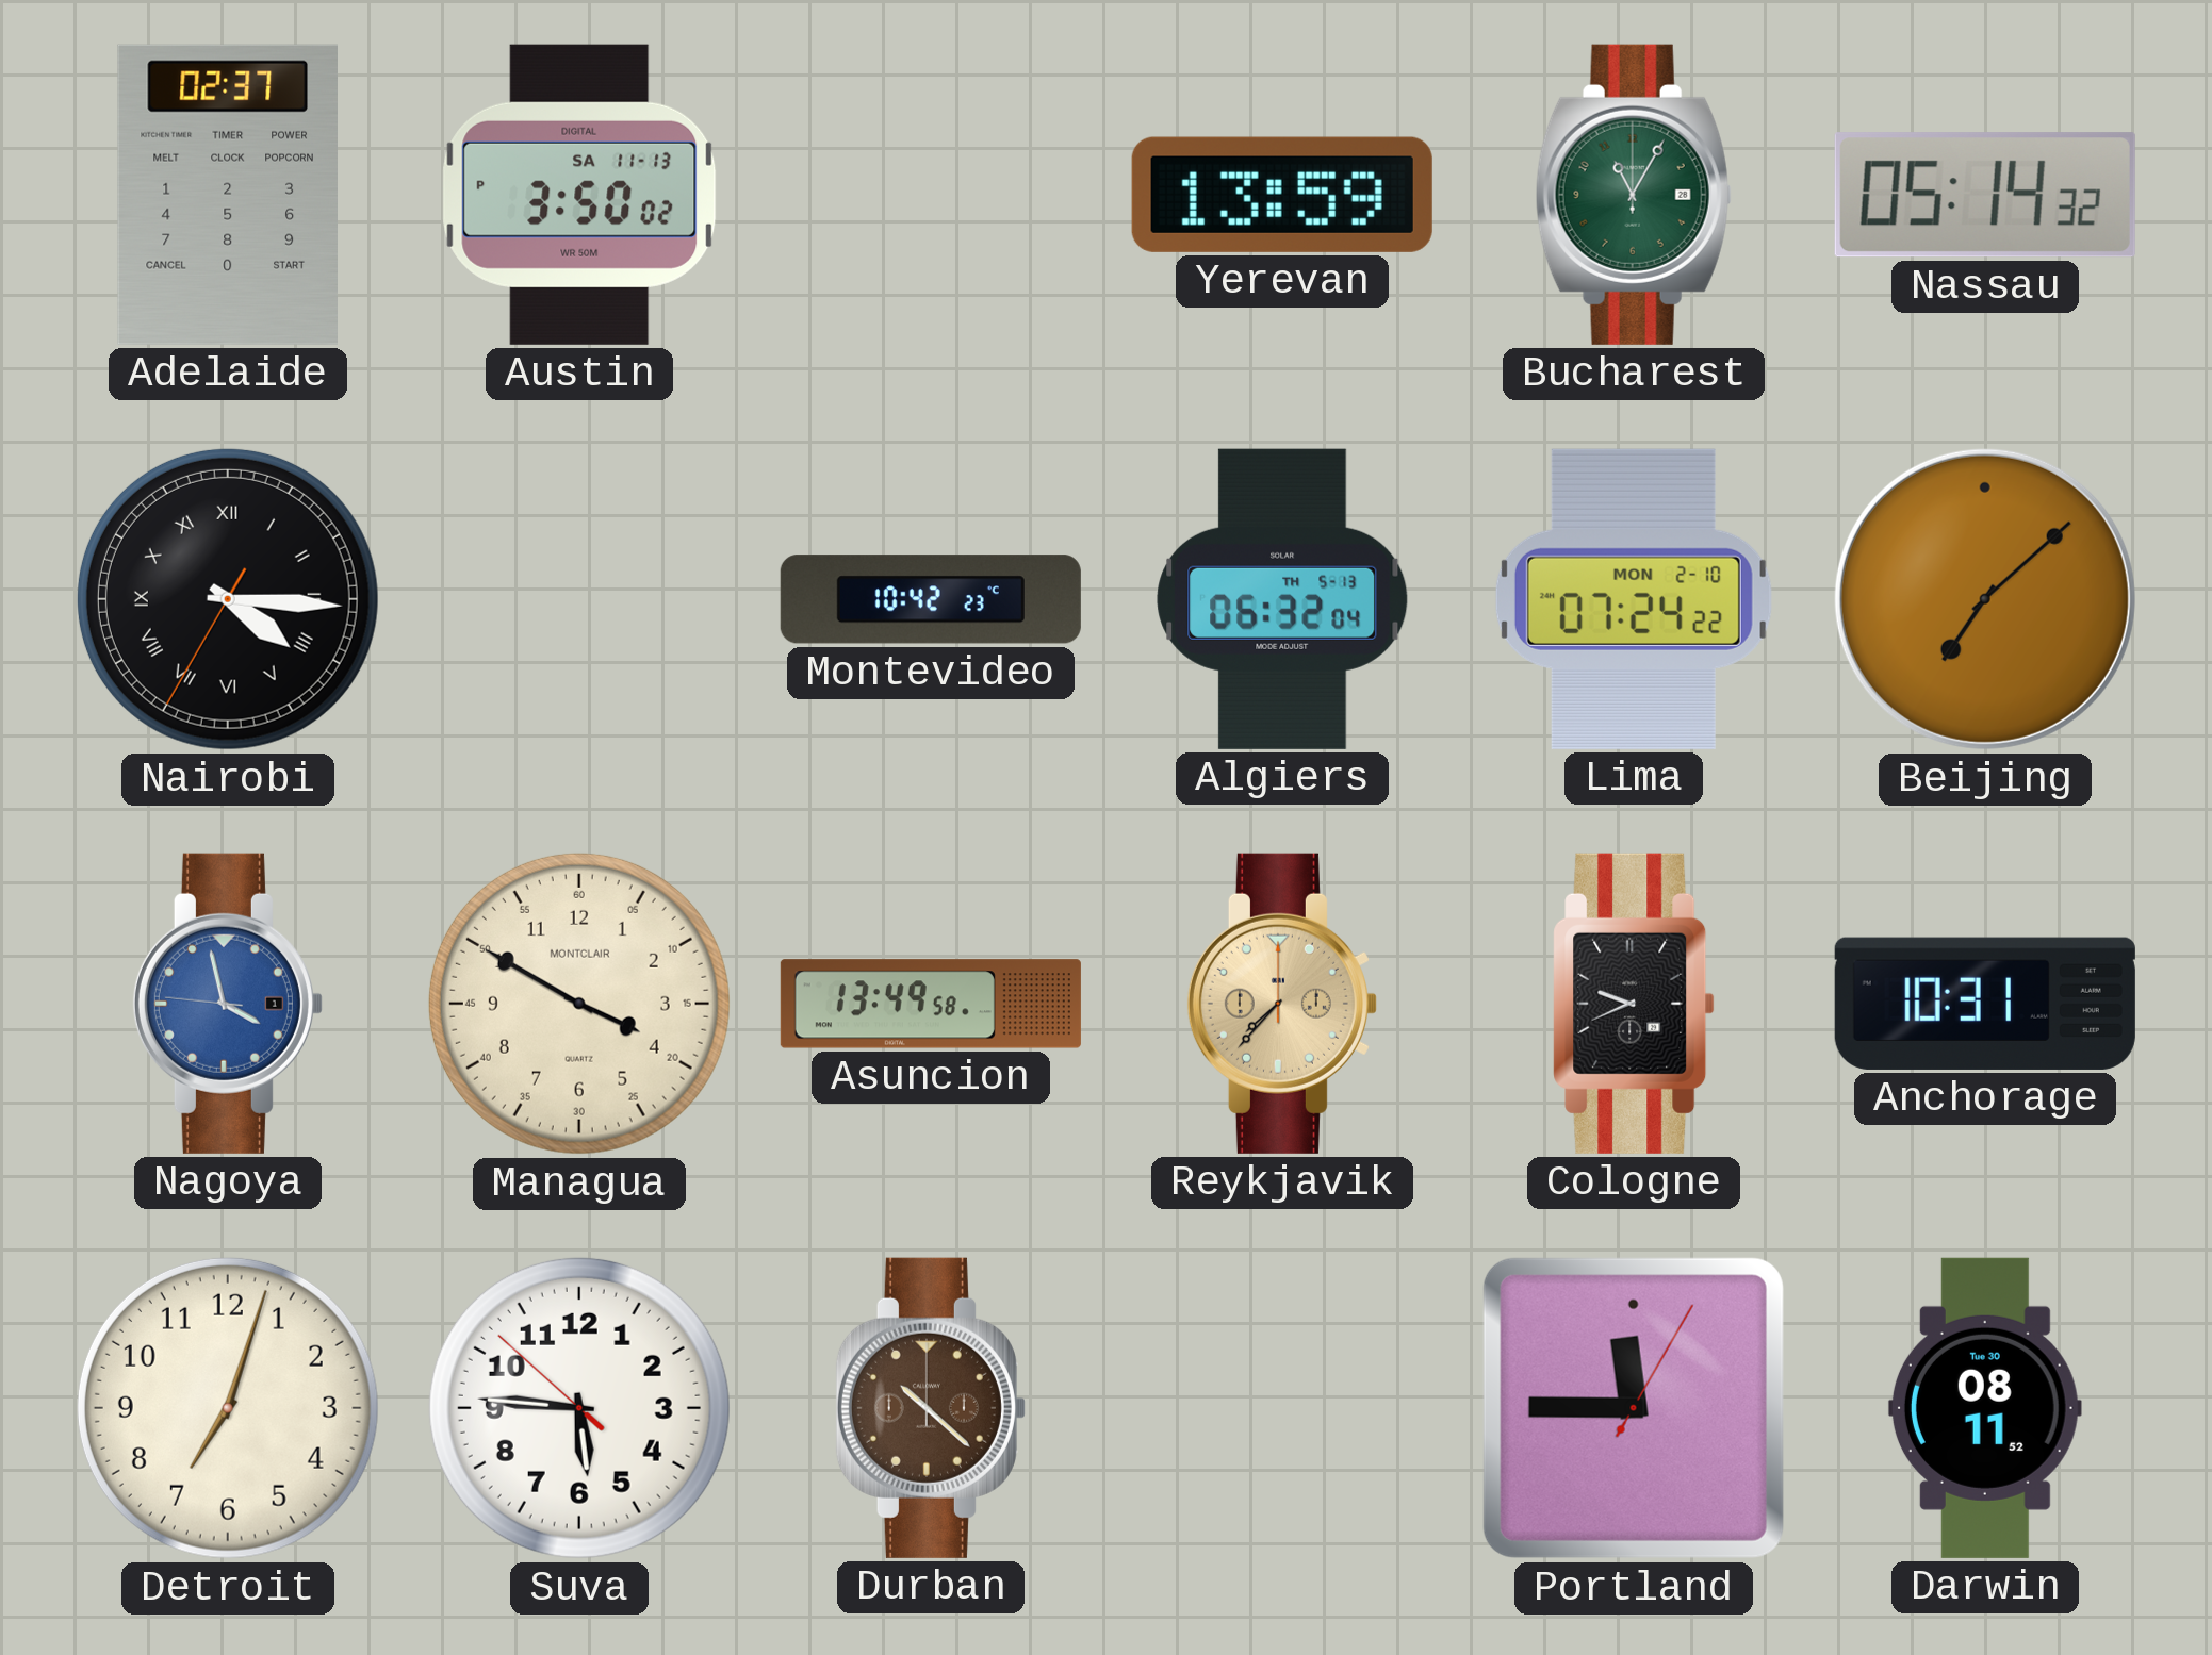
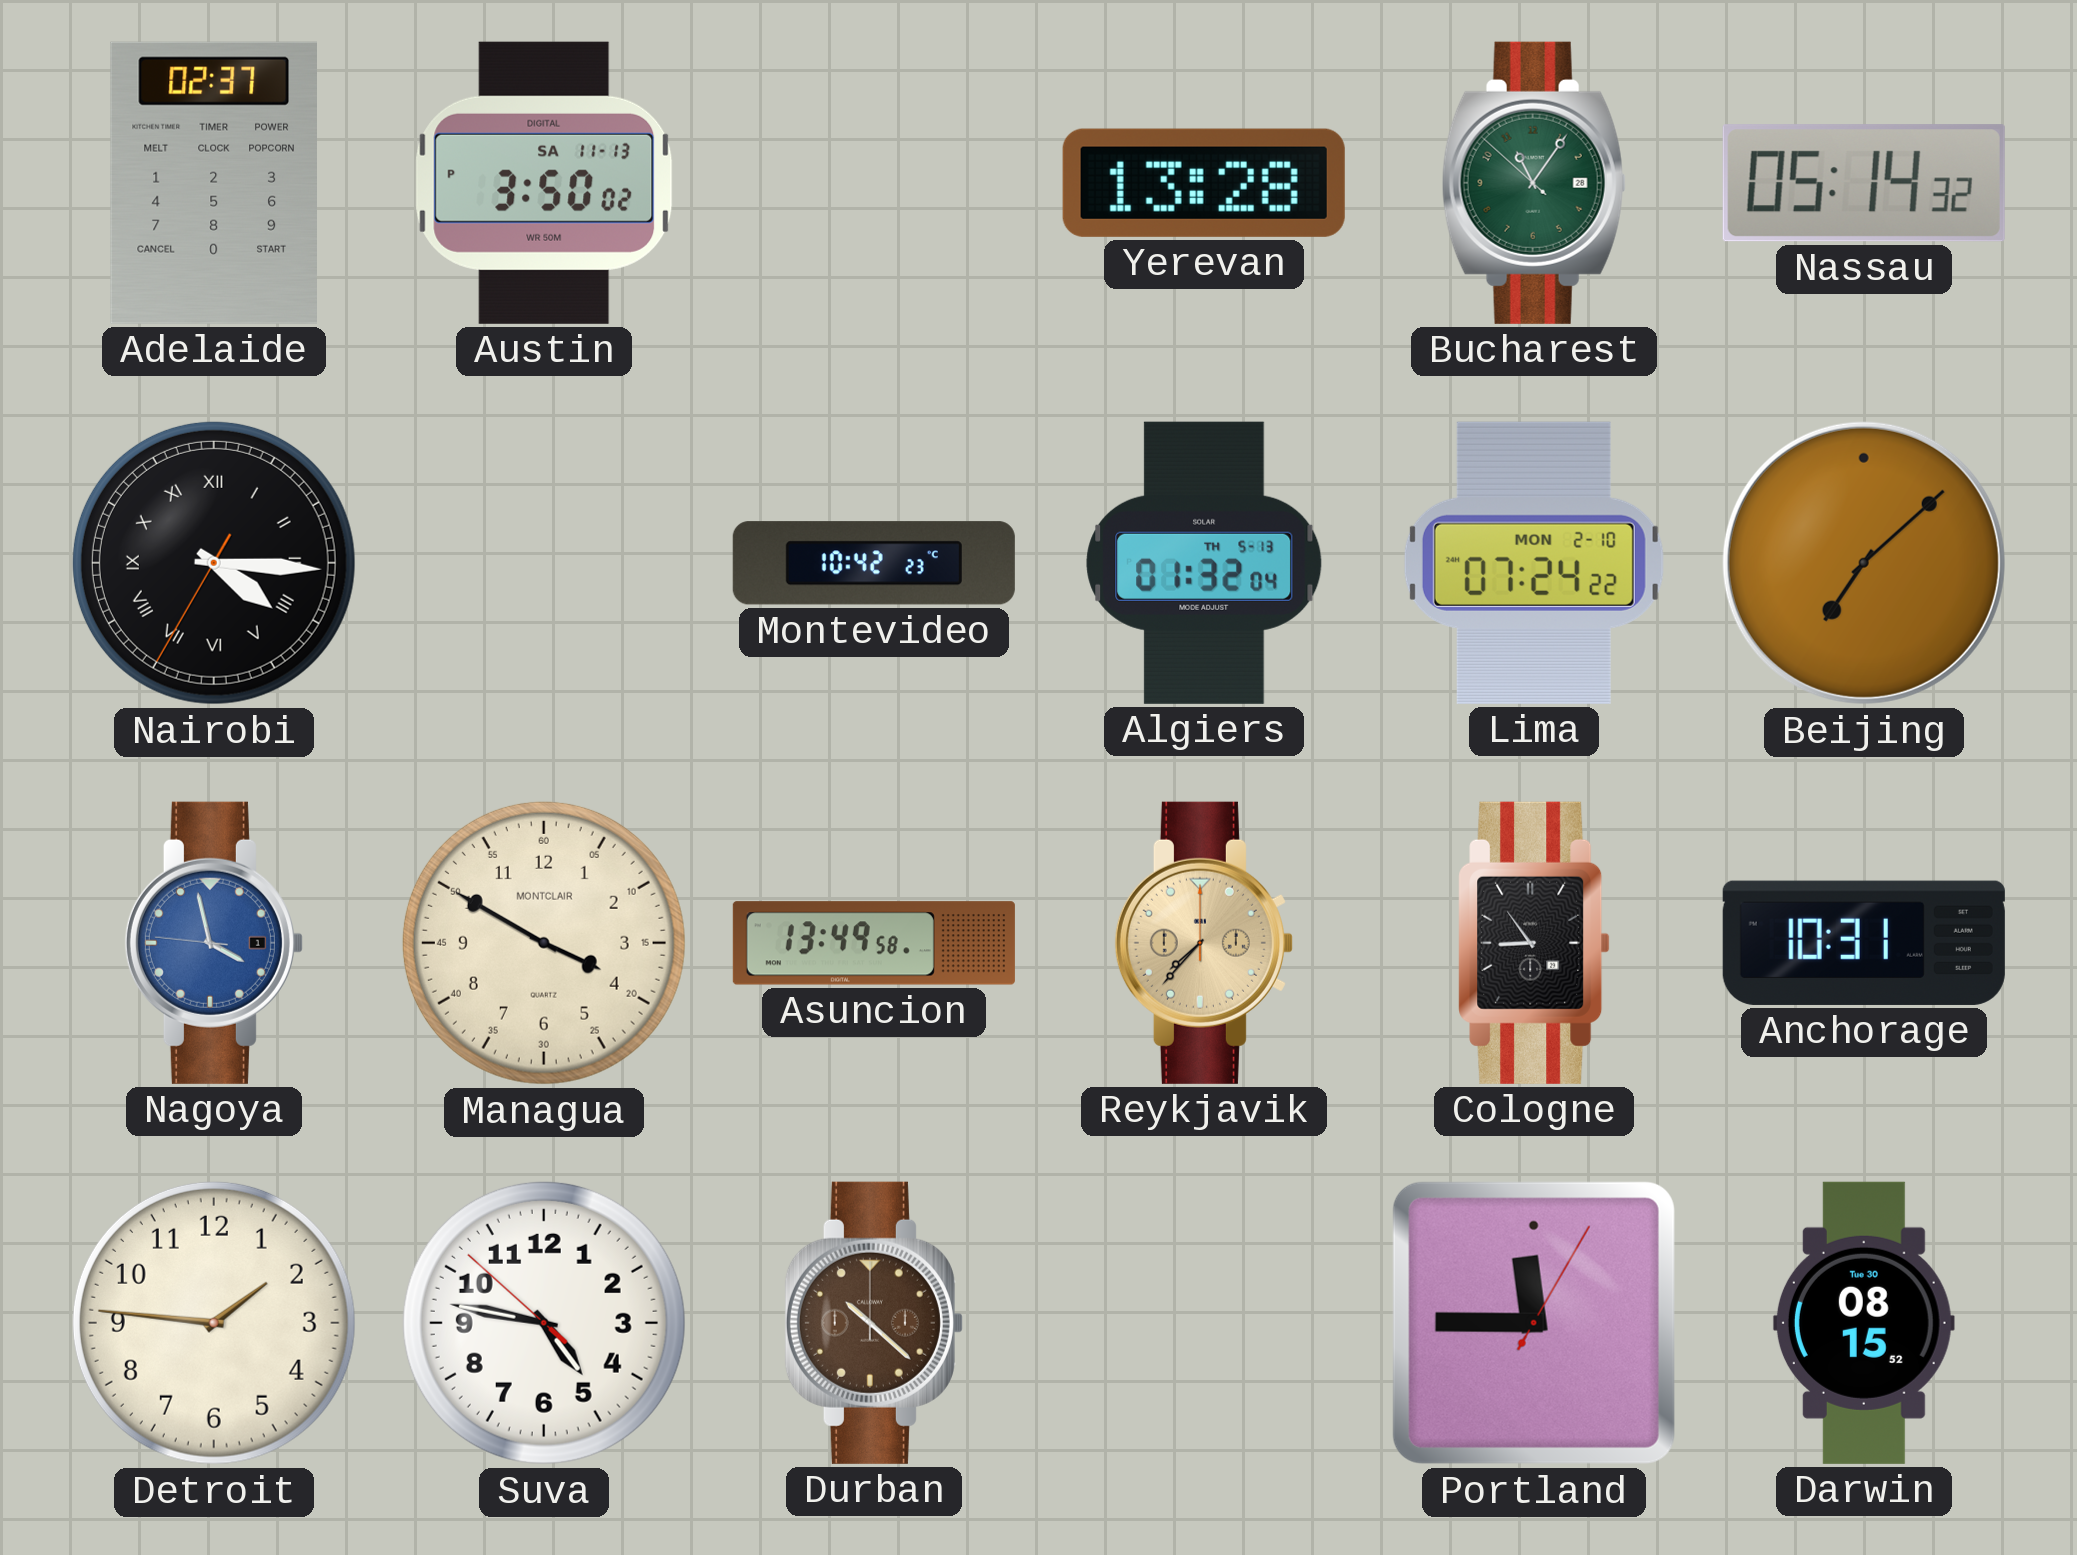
Yerevan: 13:59 -> 13:28 (1204, 183)
Bucharest: 11:05:00 -> 11:05:52 (1534, 183)
Algiers: 06:32 -> 01:32 (1204, 563)
Cologne: 9:41 -> 8:54 (1534, 943)
Detroit: 7:03 -> 1:46 (214, 1323)
Suva: 5:45 -> 4:46 (544, 1323)
Darwin: 08:11 -> 08:15 (1864, 1323)
